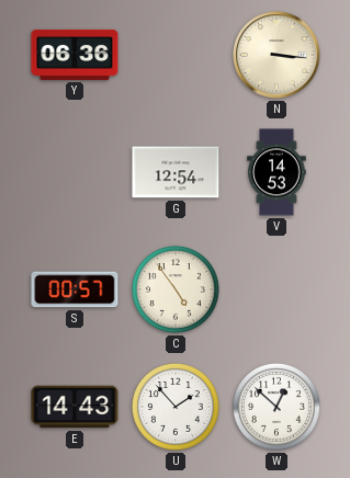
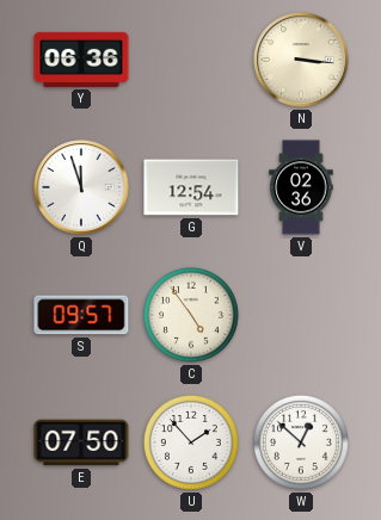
Q: none -> 11:57 (81, 187)
V: 14:53 -> 02:36 (301, 187)
S: 00:57 -> 09:57 (81, 315)
E: 14:43 -> 07:50 (81, 442)
